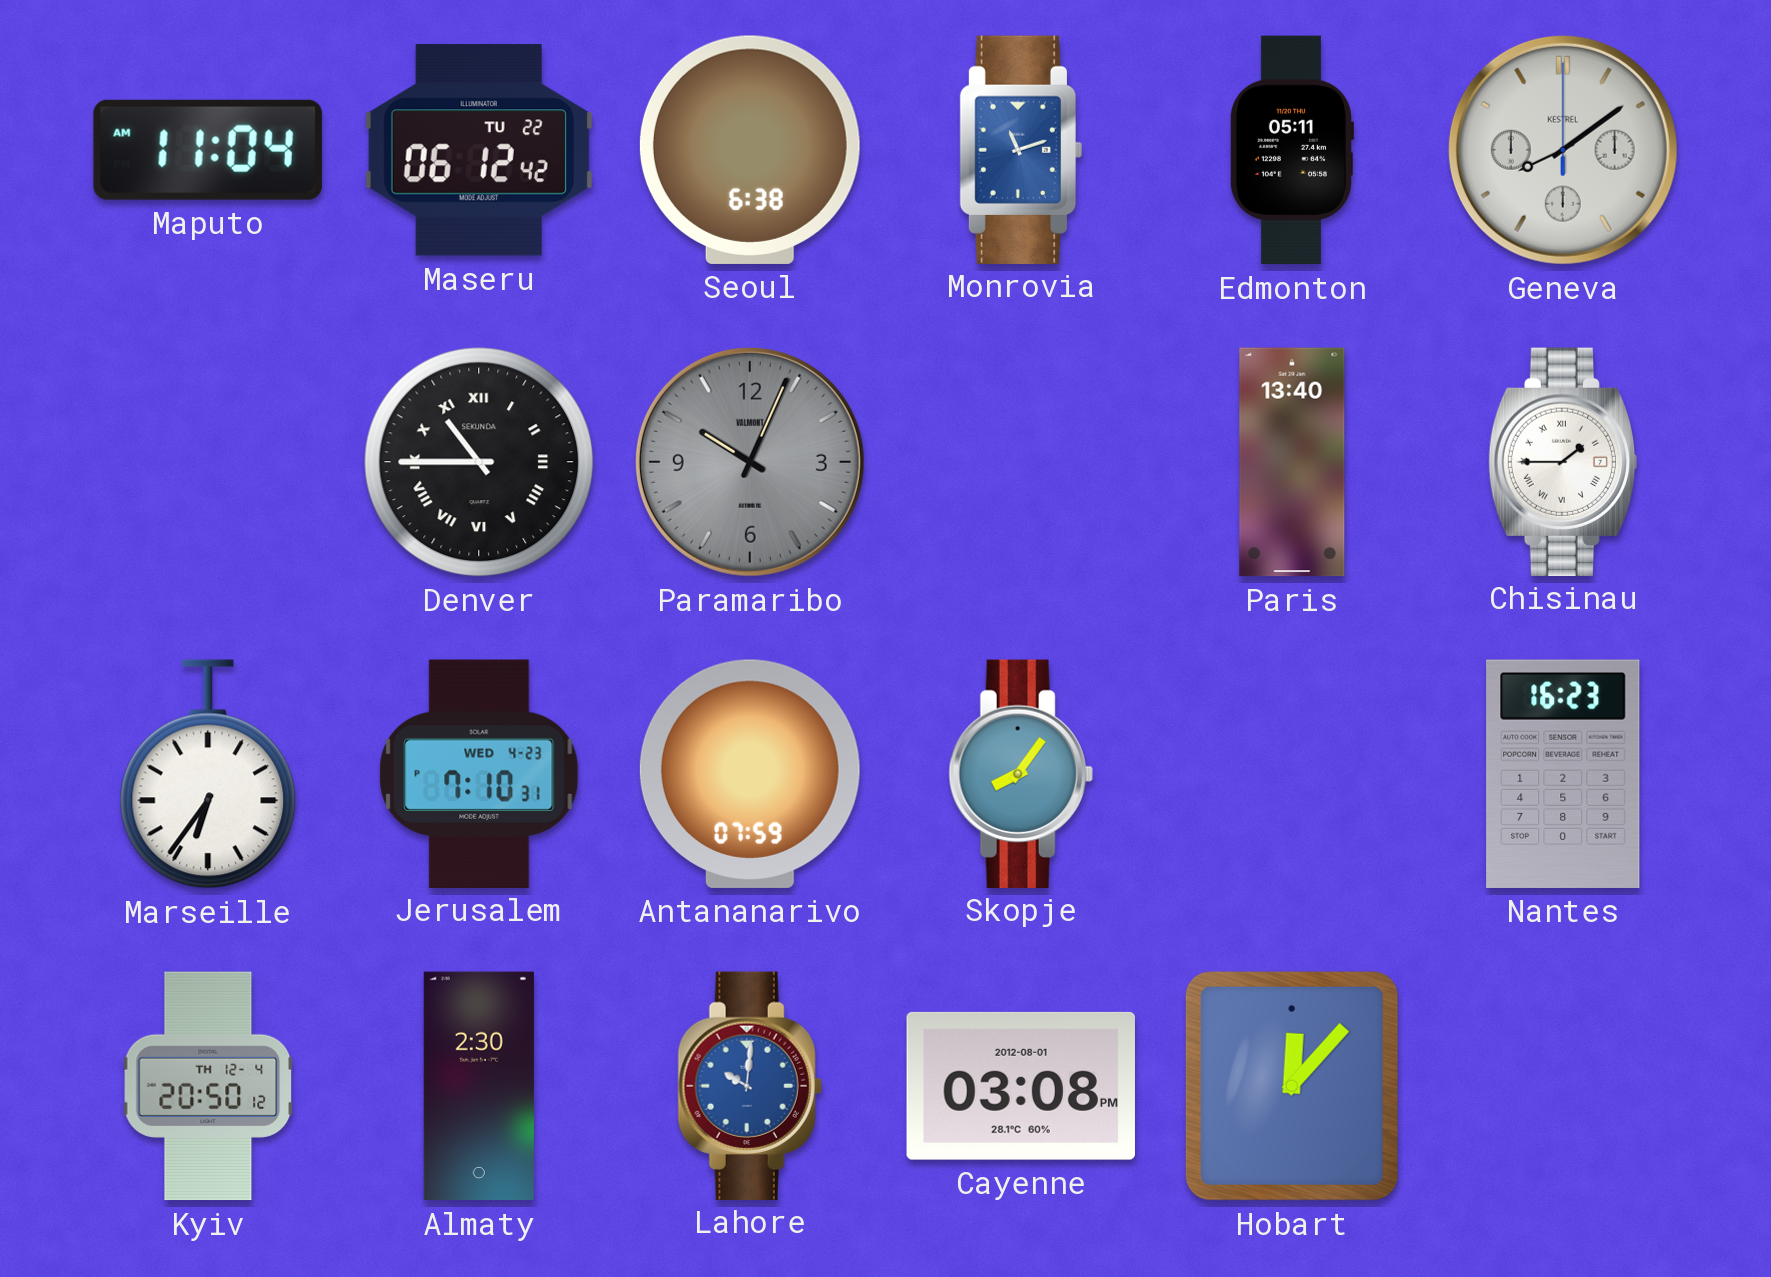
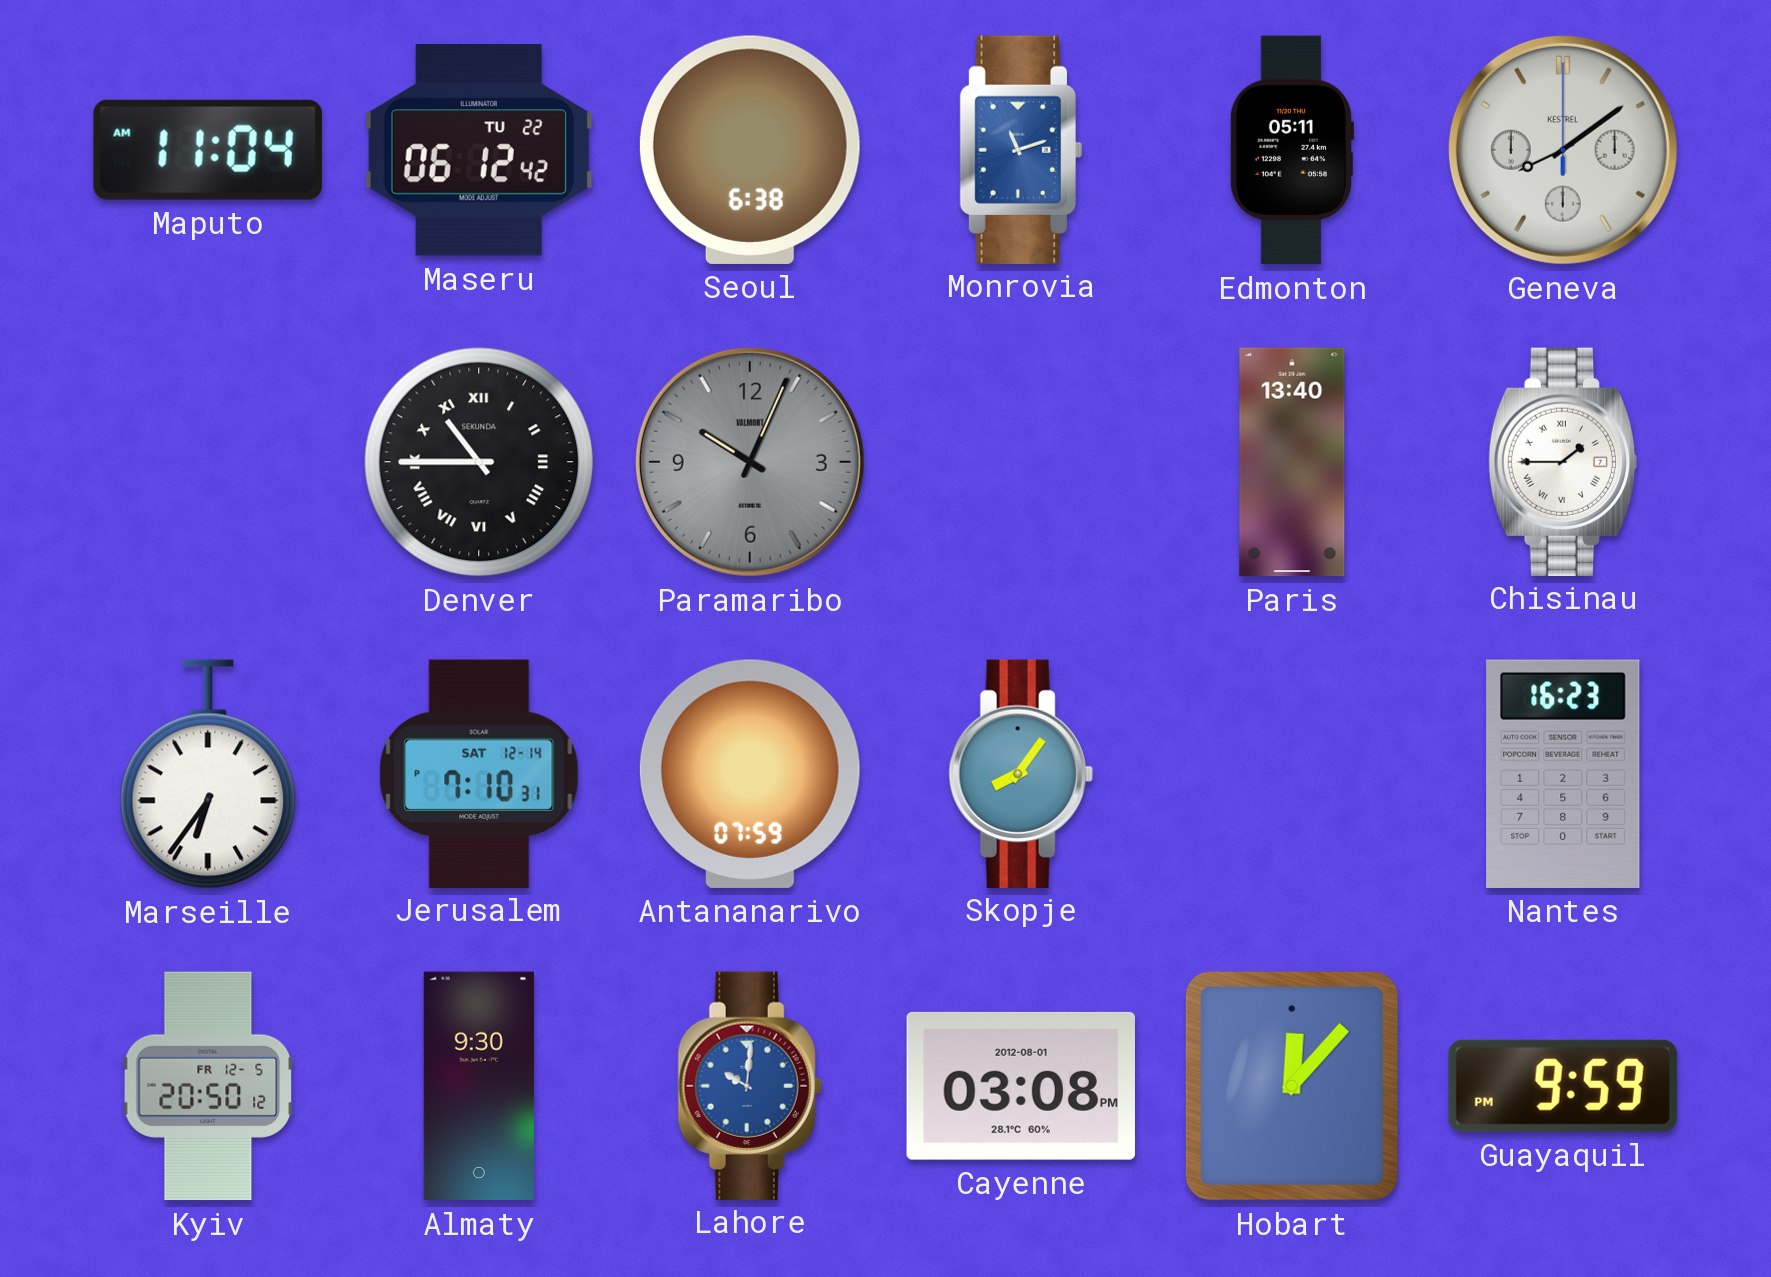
Jerusalem date: WED 4-23 -> SAT 12-14 (479, 773)
Kyiv date: TH 12-4 -> FR 12-5 (208, 1086)
Almaty: 2:30 -> 9:30 (479, 1086)
Guayaquil: none -> 9:59 (1563, 1086)
